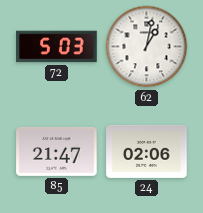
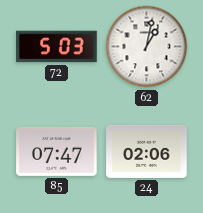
85: 21:47 -> 07:47 (57, 151)
